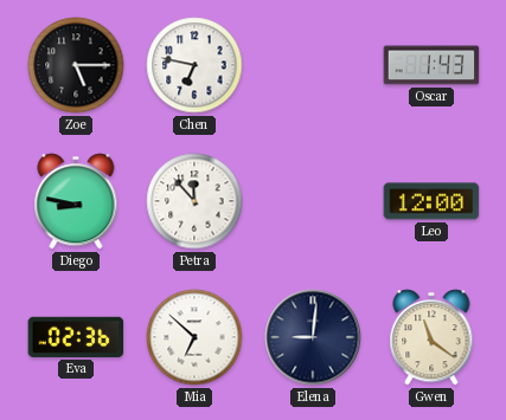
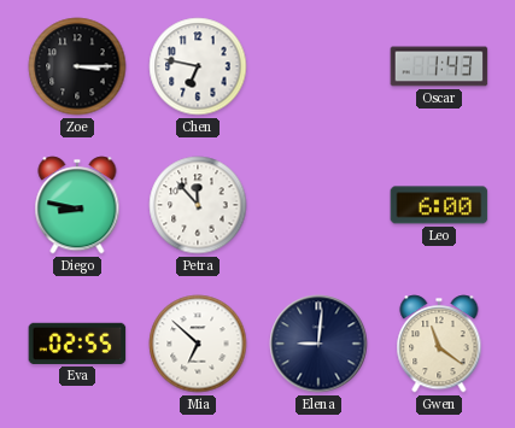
Zoe: 5:15 -> 3:15 (77, 66)
Leo: 12:00 -> 6:00 (439, 205)
Eva: 02:36 -> 02:55 (77, 344)
